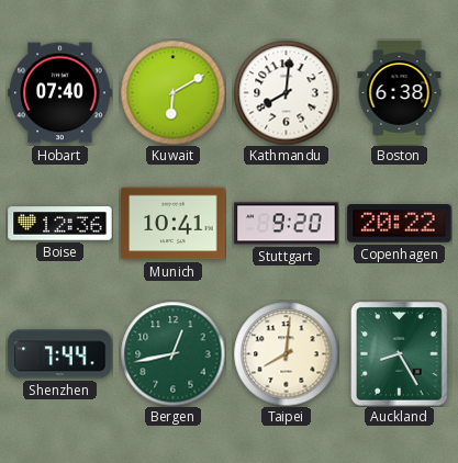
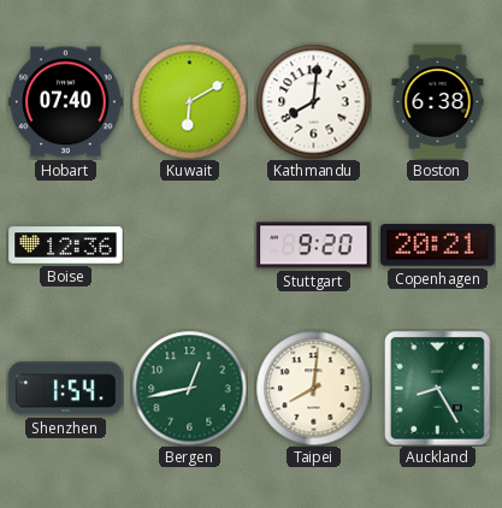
Munich: 10:41 -> none (174, 224)
Copenhagen: 20:22 -> 20:21 (438, 246)
Shenzhen: 7:44 -> 1:54 (66, 389)
